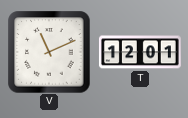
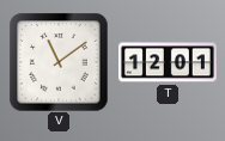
V: 11:11 -> 11:09 (59, 62)
